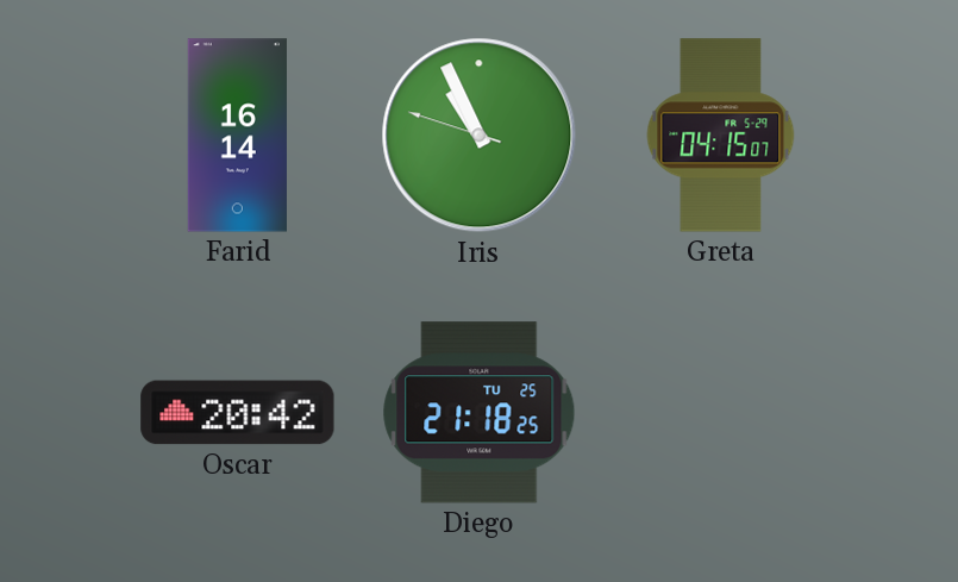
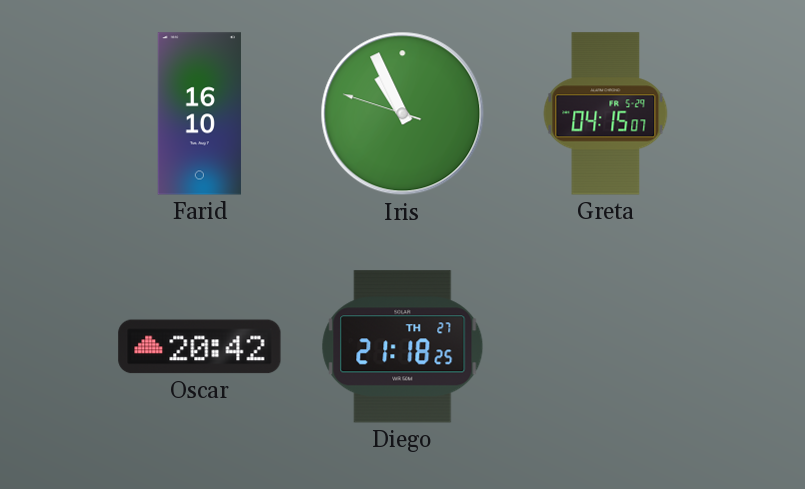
Farid: 16:14 -> 16:10 (199, 114)
Diego date: TU 25 -> TH 27 (403, 347)
